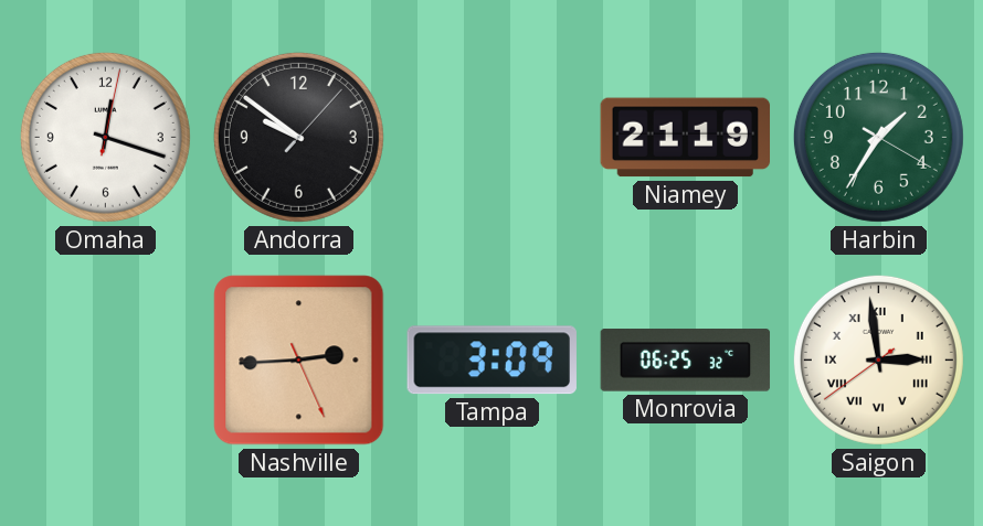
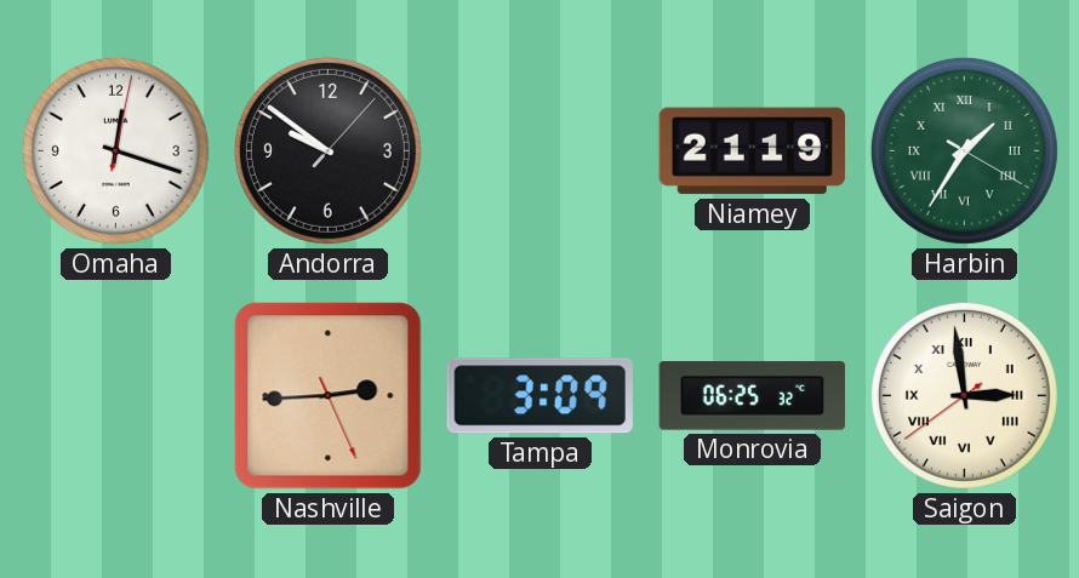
Harbin numerals: Arabic -> Roman (964, 150)
